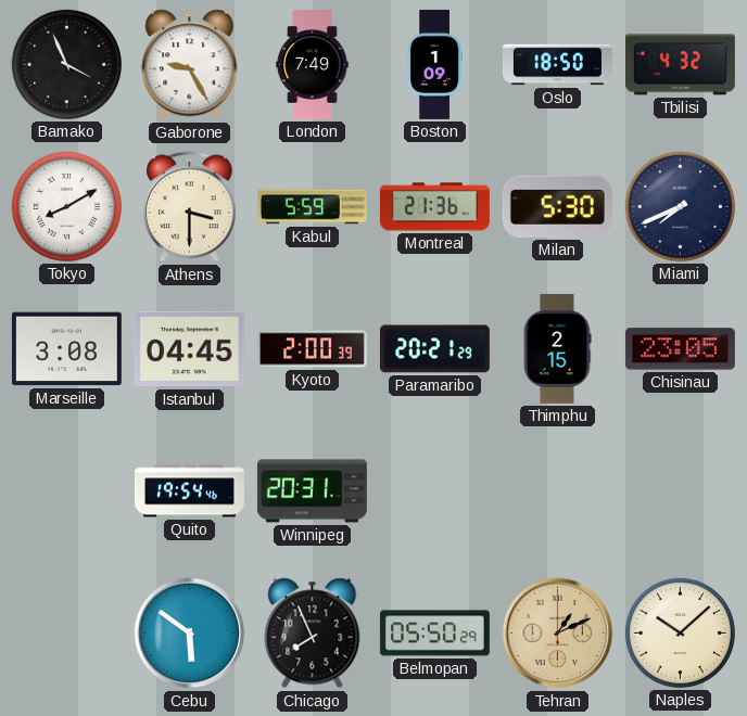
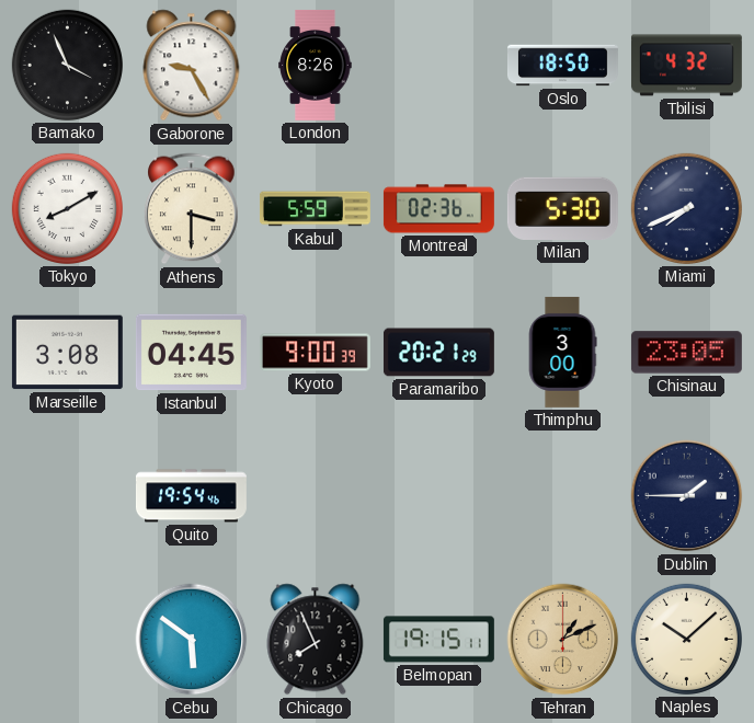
London: 7:49 -> 8:26 (316, 65)
Boston: 1:09 -> none (434, 64)
Montreal: 21:36 -> 02:36 (438, 209)
Kyoto: 2:00 -> 9:00 (315, 353)
Thimphu: 2:15 -> 3:00 (562, 352)
Winnipeg: 20:31 -> none (312, 491)
Dublin: none -> 1:45 (687, 496)
Belmopan: 05:50 -> 19:15 (438, 640)
